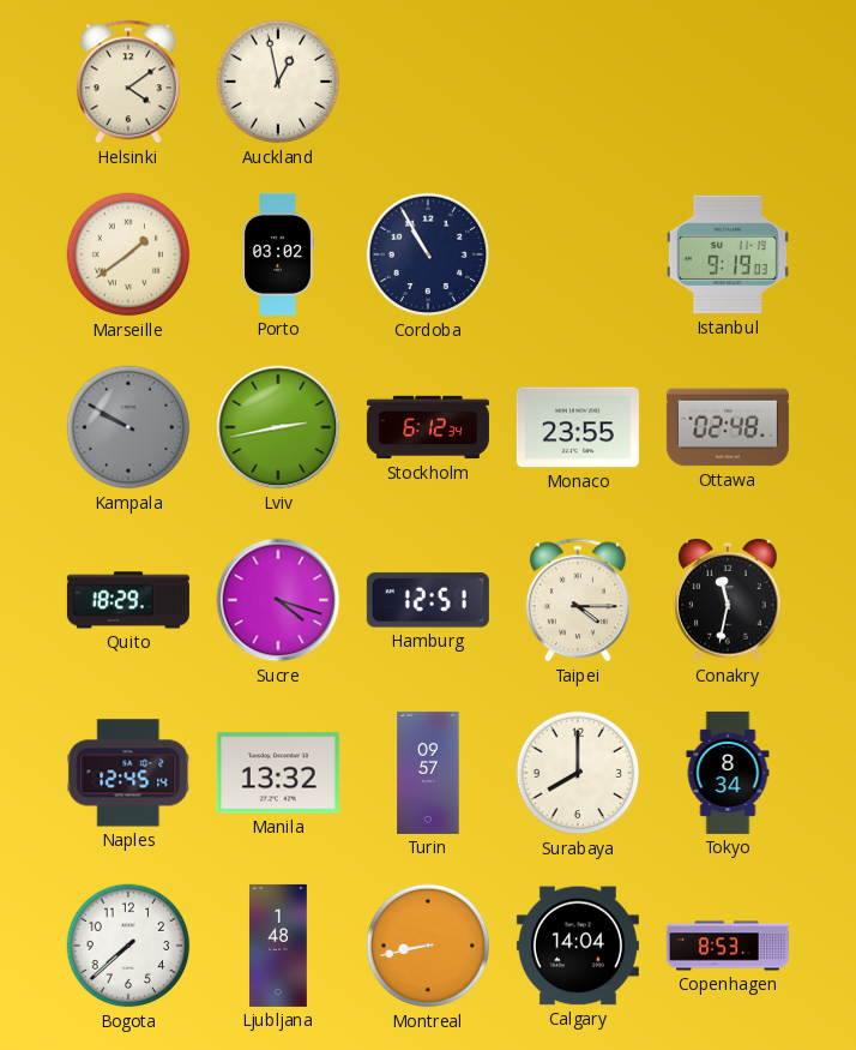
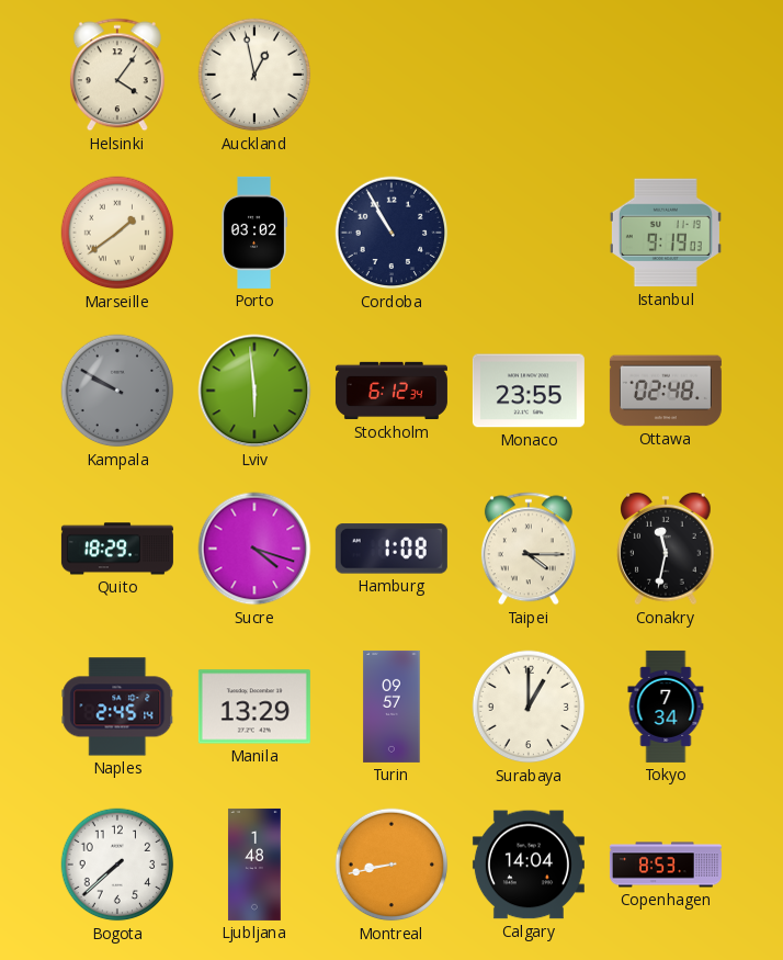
Helsinki: 4:09 -> 4:06 (117, 75)
Lviv: 2:43 -> 5:59 (254, 391)
Hamburg: 12:51 -> 1:08 (392, 549)
Naples: 12:45 -> 2:45 (117, 707)
Manila: 13:32 -> 13:29 (254, 707)
Surabaya: 8:00 -> 1:00 (529, 707)
Tokyo: 8:34 -> 7:34 (666, 707)
